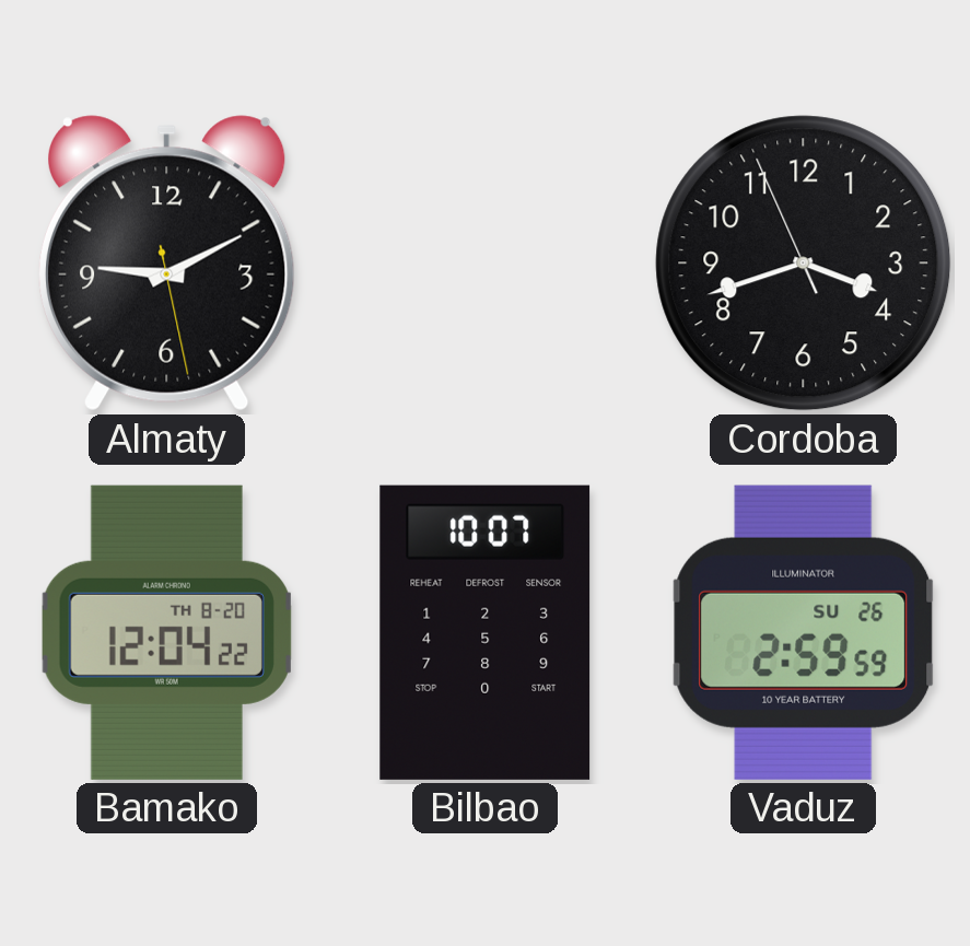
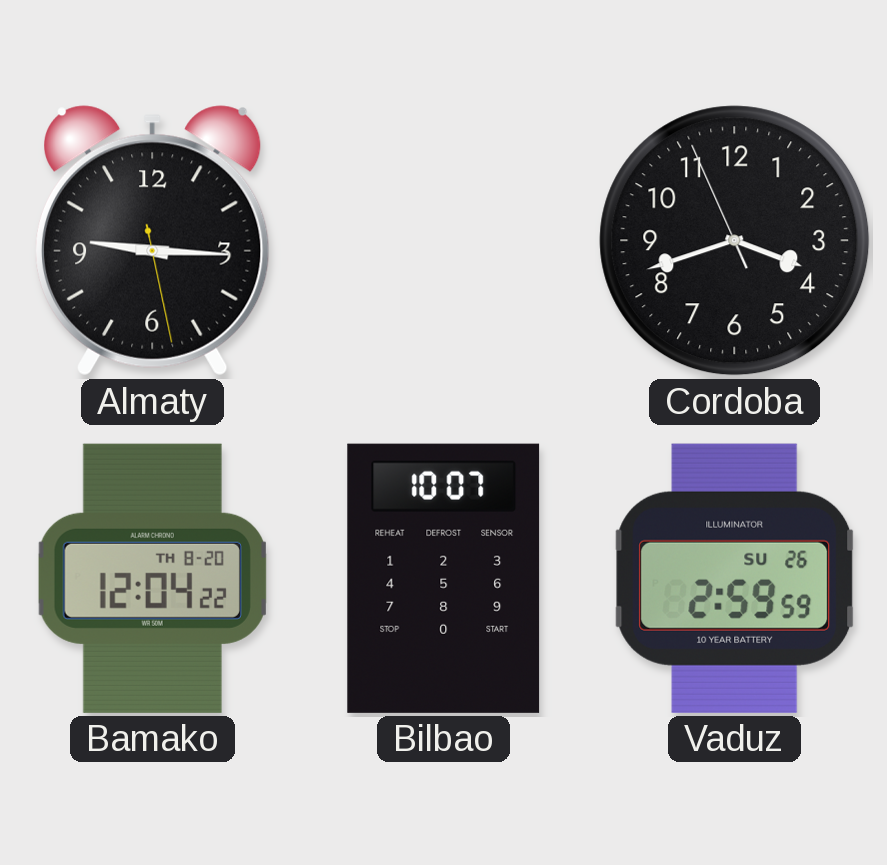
Almaty: 9:10 -> 9:15 (153, 241)
